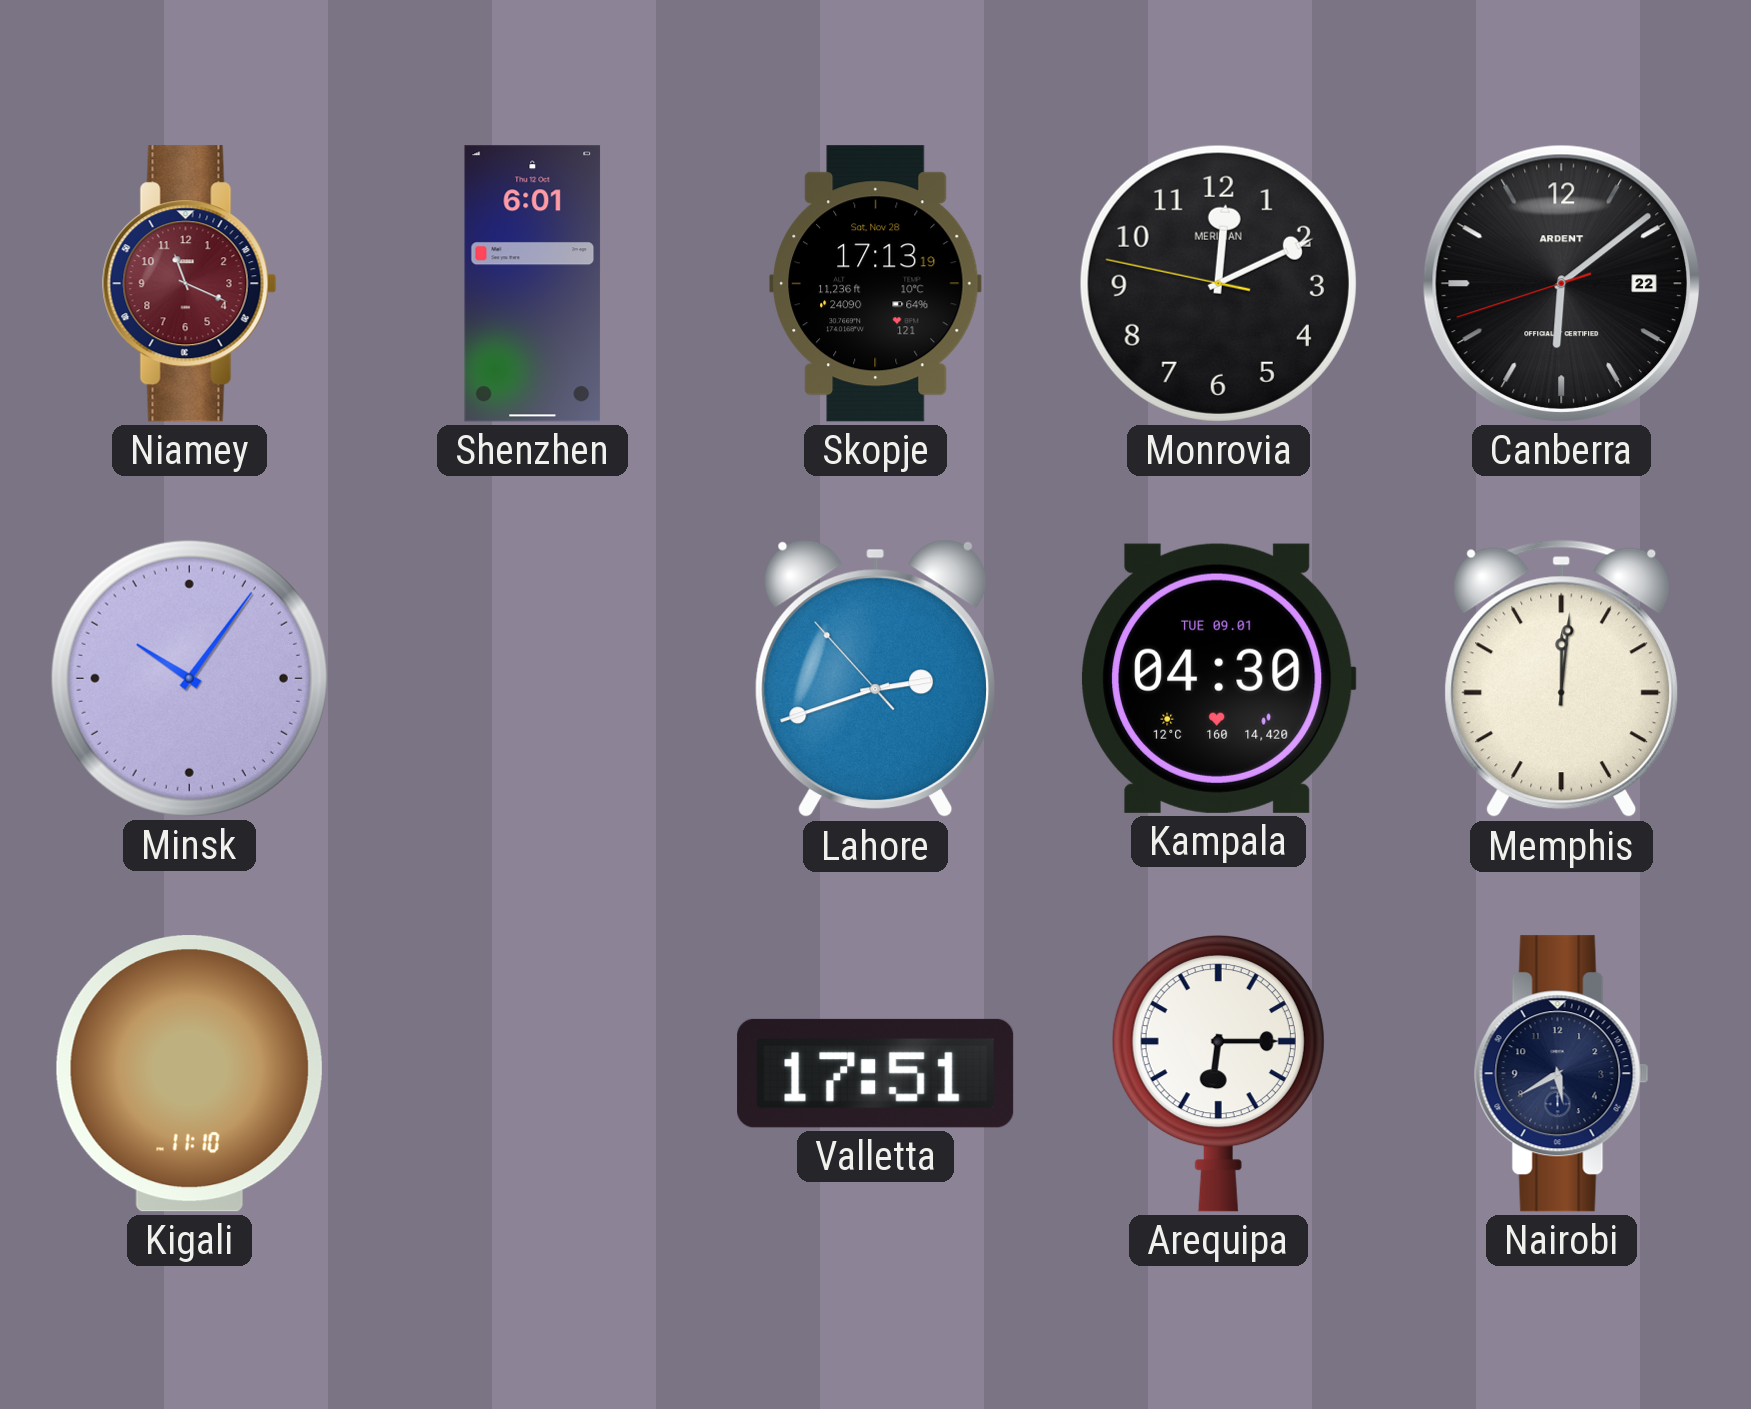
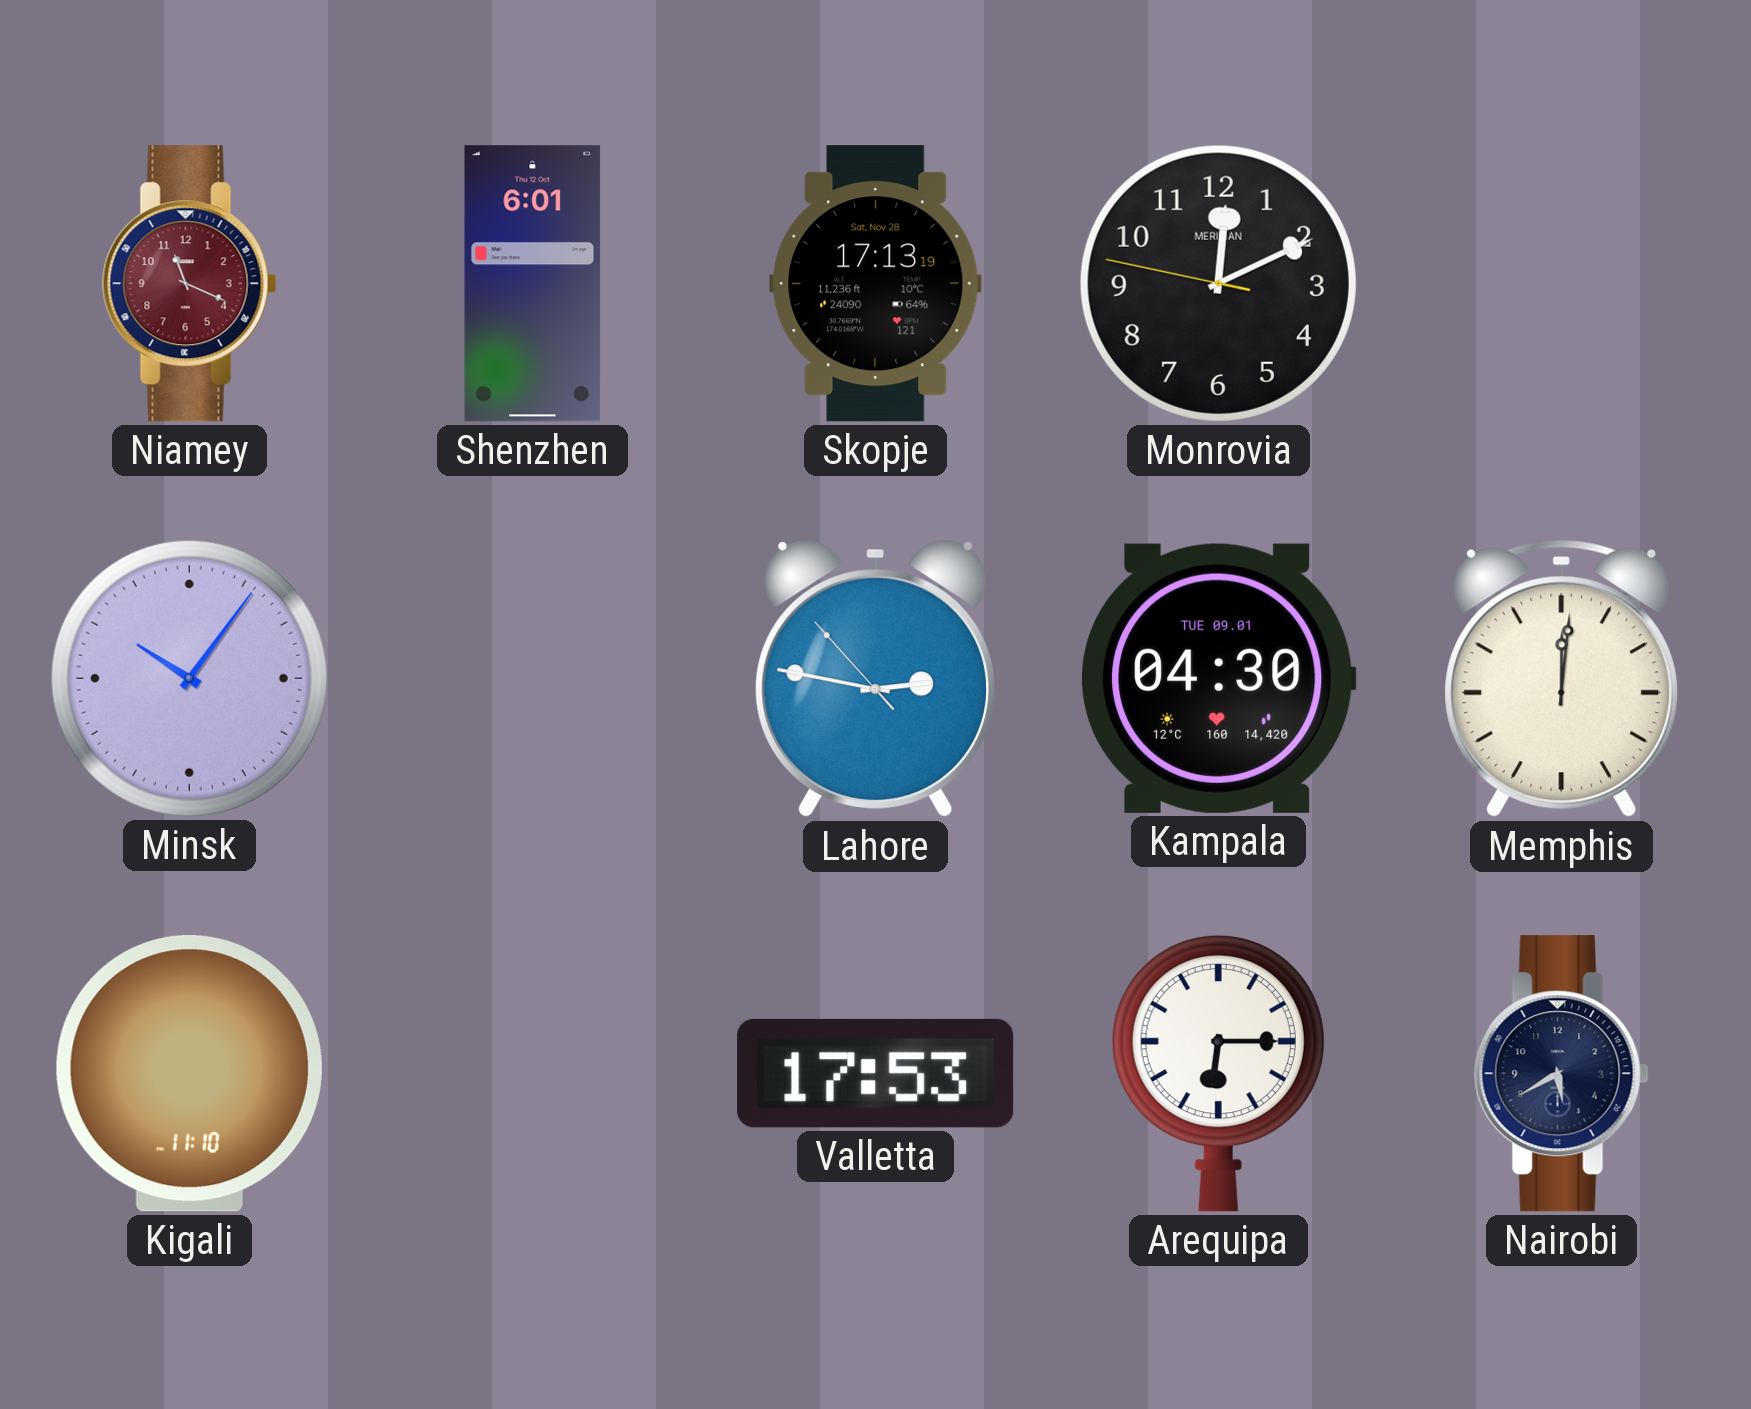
Canberra: 6:08 -> none (1561, 283)
Lahore: 2:41 -> 2:46 (875, 679)
Valletta: 17:51 -> 17:53 (876, 1073)
